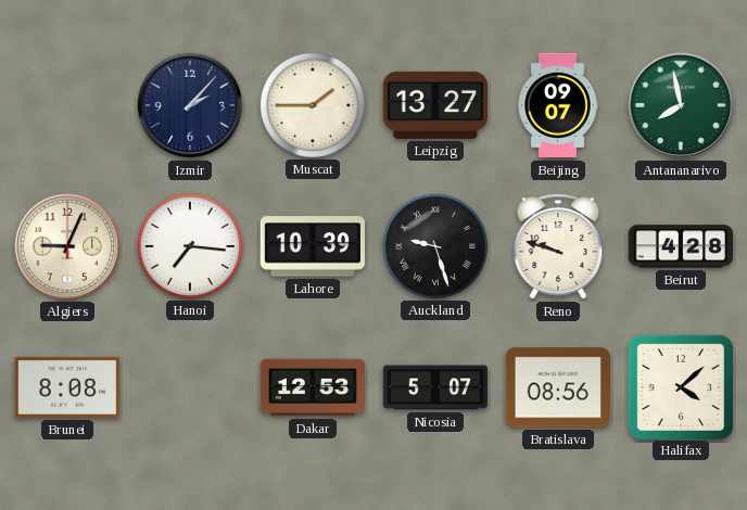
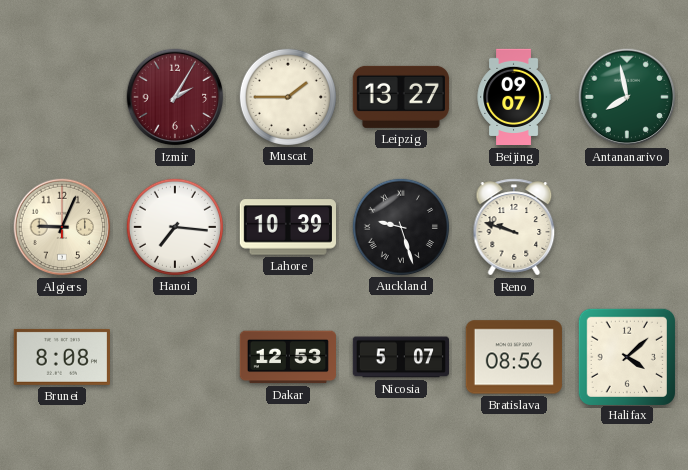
Izmir: 2:07 -> 2:05 (175, 97)
Izmir dial: navy -> burgundy (175, 97)
Beirut: 4:28 -> none (680, 246)
